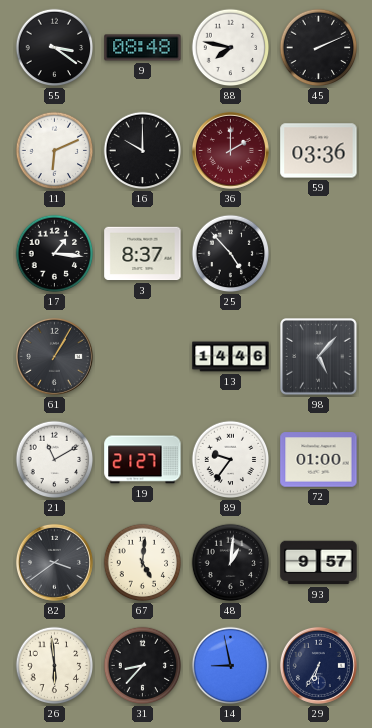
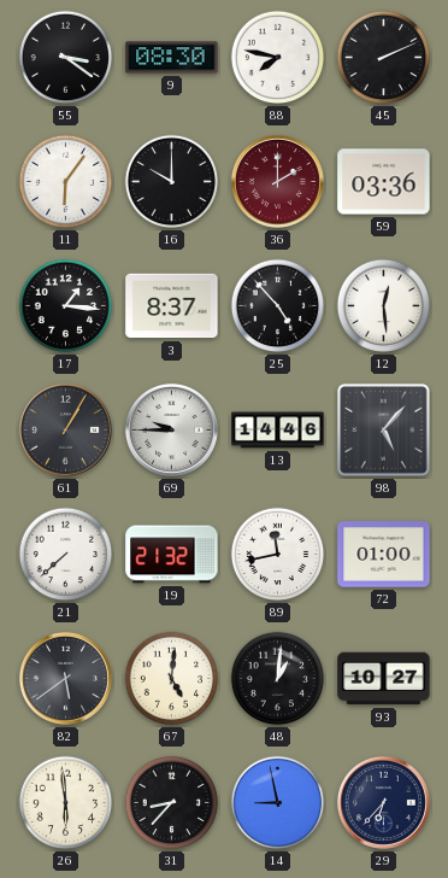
9: 08:48 -> 08:30 (172, 58)
11: 6:11 -> 6:06 (66, 182)
12: none -> 12:29 (384, 306)
69: none -> 9:45 (171, 429)
21: 11:10 -> 7:38 (66, 555)
19: 21:27 -> 21:32 (172, 555)
89: 9:36 -> 11:43 (278, 555)
82: 3:39 -> 5:39 (65, 678)
93: 9:57 -> 10:27 (384, 679)
29: 6:35 -> 6:37 (383, 802)
